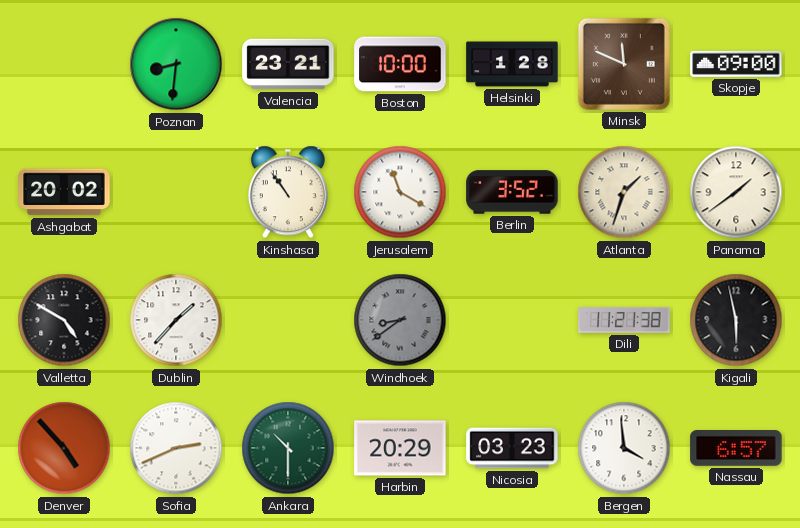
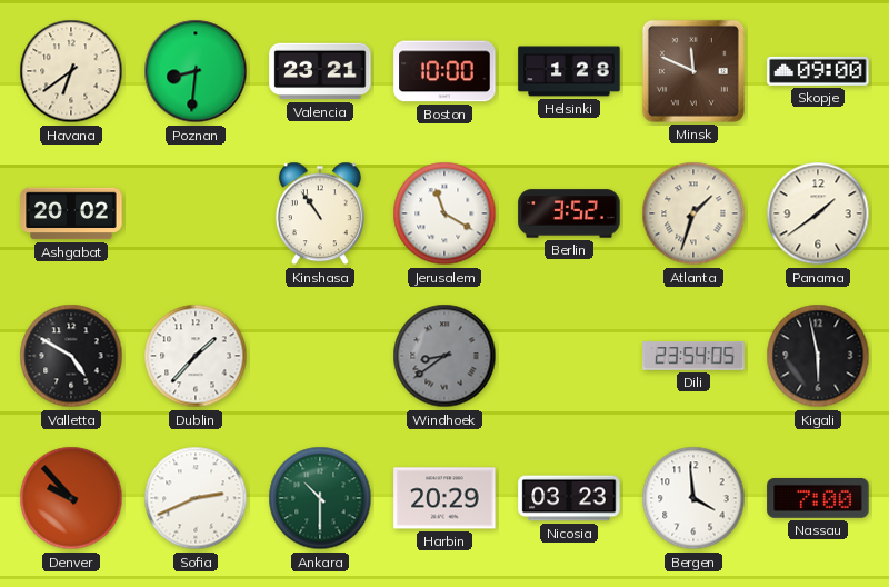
Havana: none -> 6:39 (71, 71)
Dili: 11:21 -> 23:54 (693, 356)
Denver: 4:53 -> 9:53 (71, 498)
Nassau: 6:57 -> 7:00 (818, 499)
